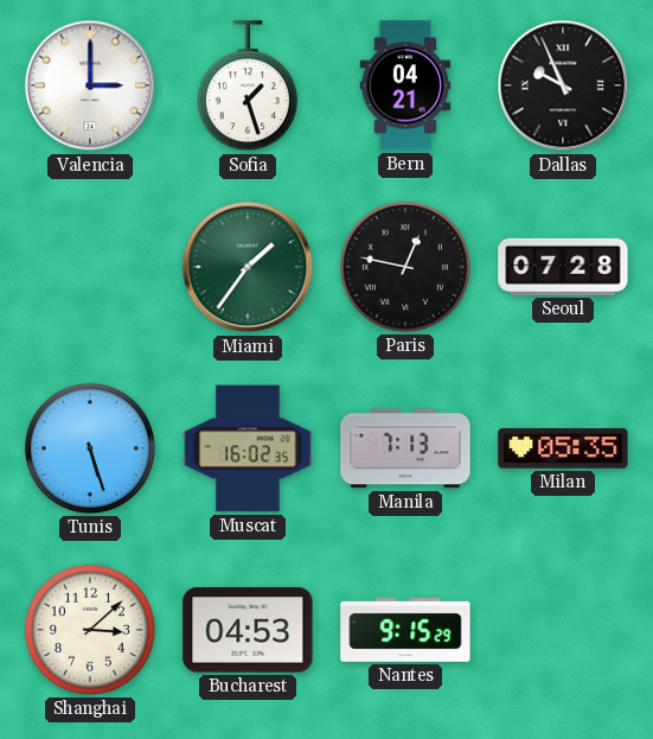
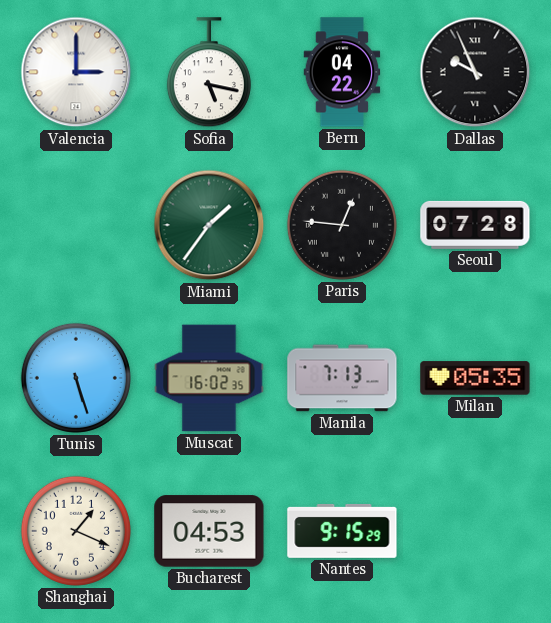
Sofia: 1:27 -> 5:17 (209, 73)
Bern: 04:21 -> 04:22 (342, 72)
Paris: 12:47 -> 12:46 (342, 225)
Shanghai: 3:08 -> 1:19 (76, 531)
